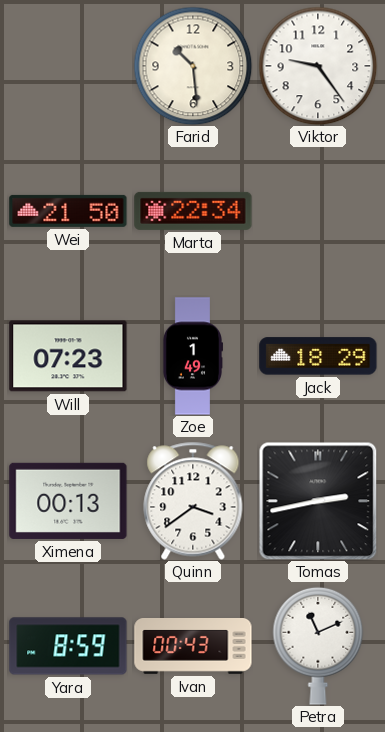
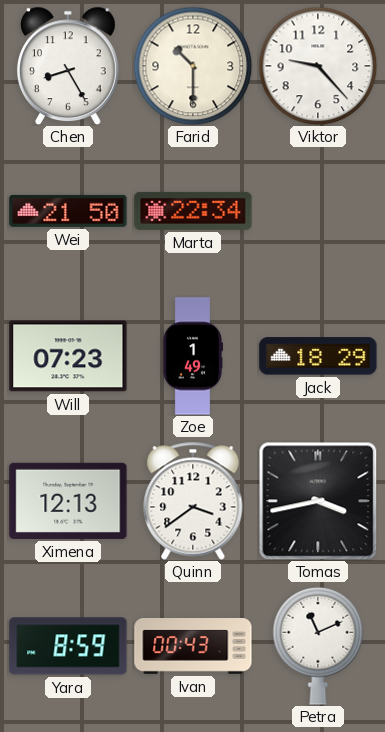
Chen: none -> 8:25 (68, 66)
Farid: 10:29 -> 10:30 (193, 66)
Viktor: 9:24 -> 9:23 (318, 66)
Ximena: 00:13 -> 12:13 (68, 501)
Tomas: 2:43 -> 3:43 (318, 501)
